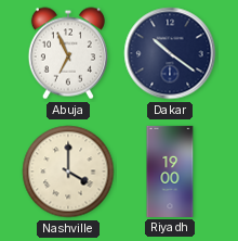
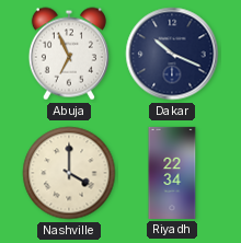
Dakar: 10:21 -> 10:19 (172, 54)
Riyadh: 19:00 -> 22:34 (172, 173)
